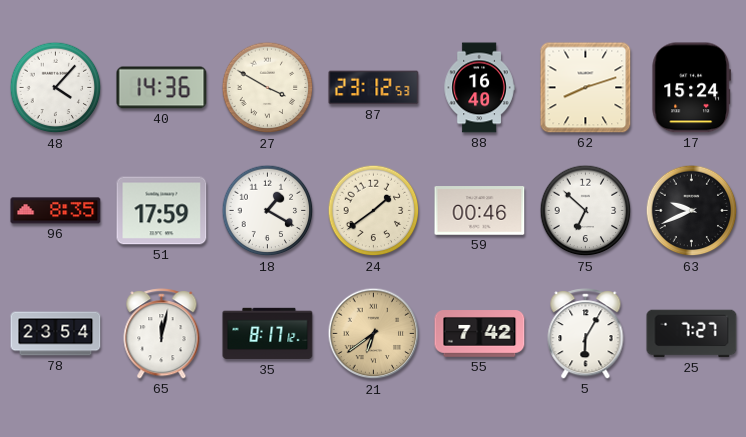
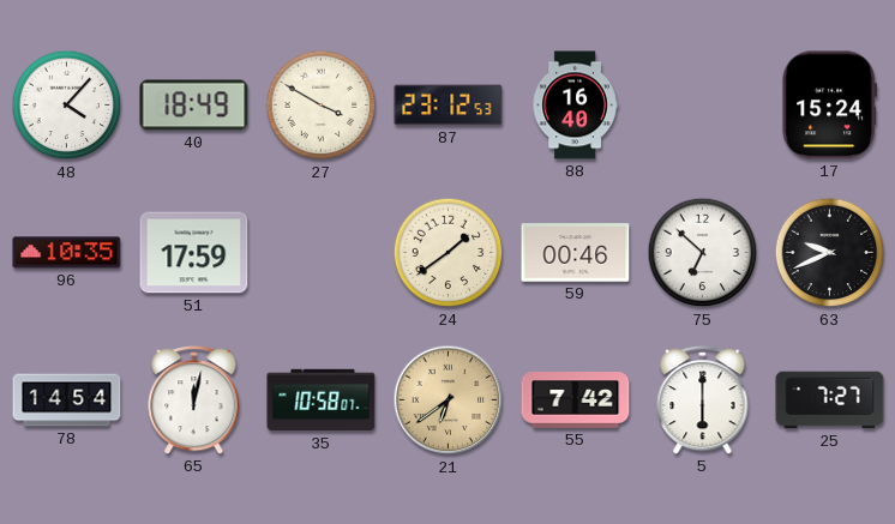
40: 14:36 -> 18:49 (194, 106)
62: 8:12 -> none (586, 88)
96: 8:35 -> 10:35 (67, 253)
18: 1:20 -> none (268, 211)
78: 23:54 -> 14:54 (67, 400)
35: 8:17 -> 10:58 (322, 400)
5: 6:05 -> 6:00 (703, 400)
